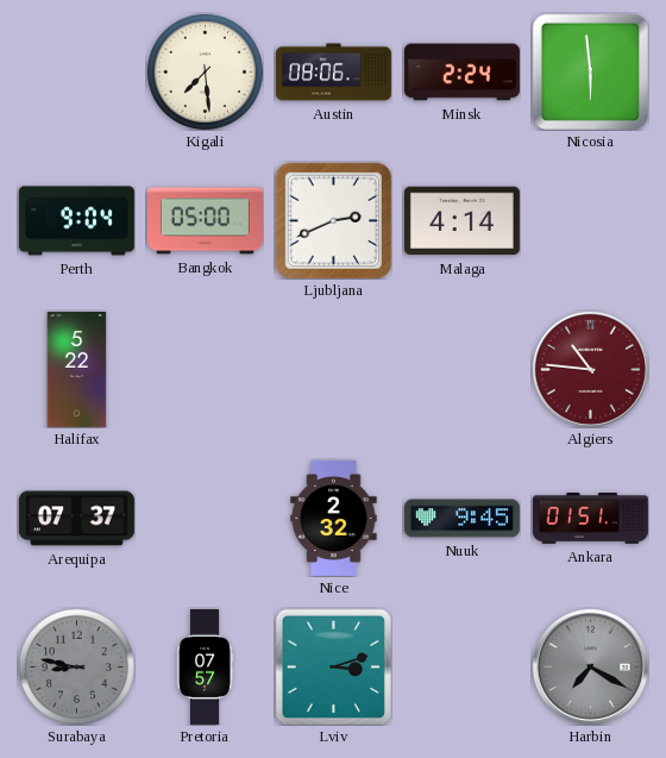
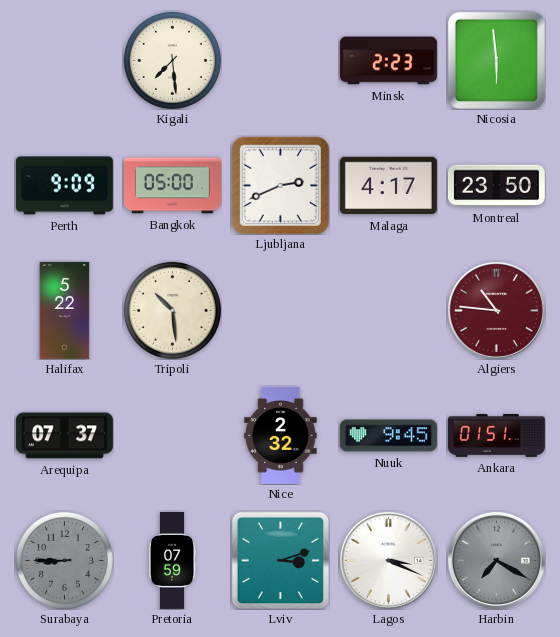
Austin: 08:06 -> none (333, 73)
Minsk: 2:24 -> 2:23 (388, 61)
Perth: 9:04 -> 9:09 (64, 186)
Malaga: 4:14 -> 4:17 (388, 186)
Montreal: none -> 23:50 (496, 186)
Tripoli: none -> 10:29 (172, 310)
Surabaya: 8:47 -> 8:45 (64, 560)
Pretoria: 07:57 -> 07:59 (172, 560)
Lagos: none -> 3:19 (388, 560)
